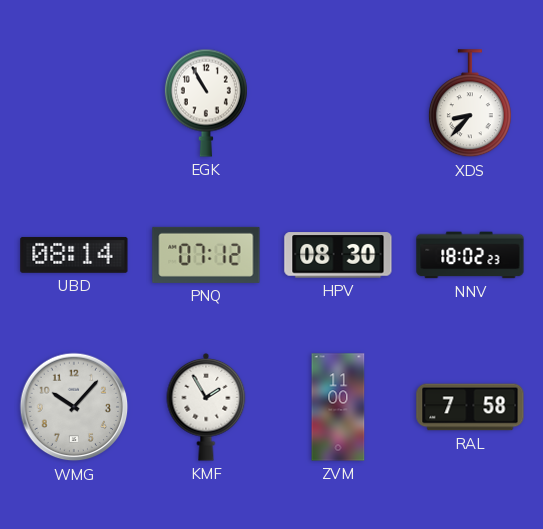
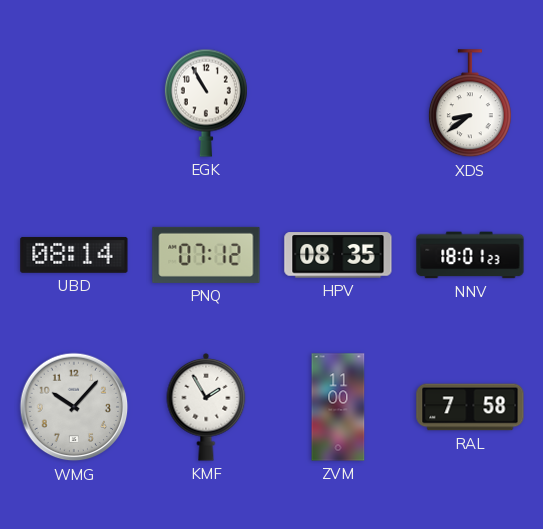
XDS: 8:37 -> 8:39 (470, 104)
HPV: 08:30 -> 08:35 (338, 255)
NNV: 18:02 -> 18:01 (470, 255)
